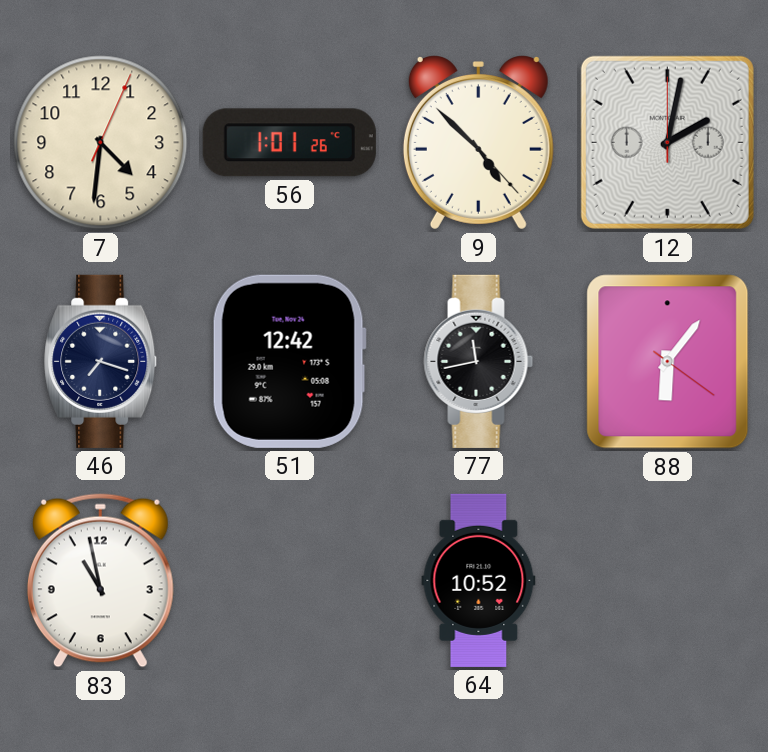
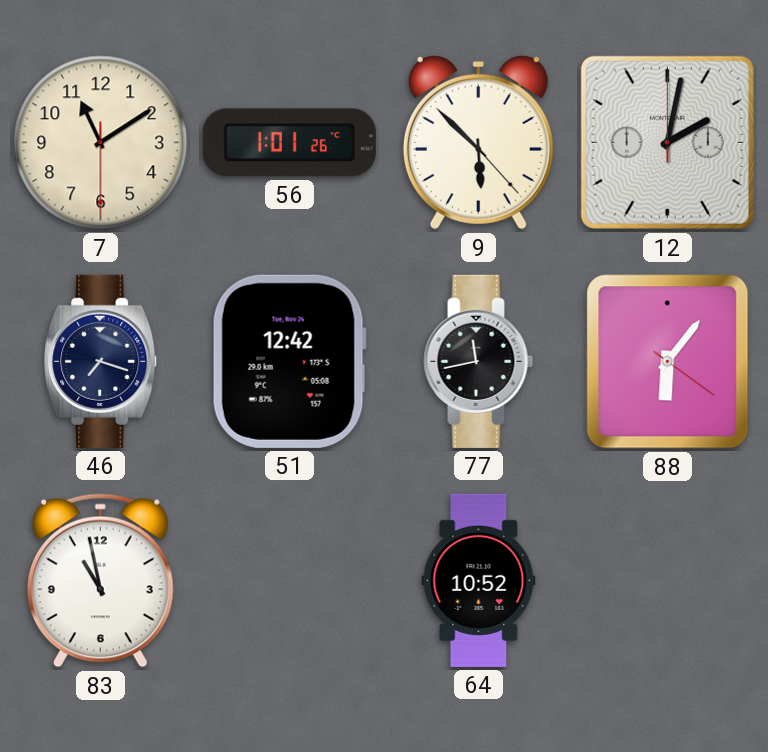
7: 4:31 -> 11:09 (101, 143)
9: 4:52 -> 5:52 (478, 143)
